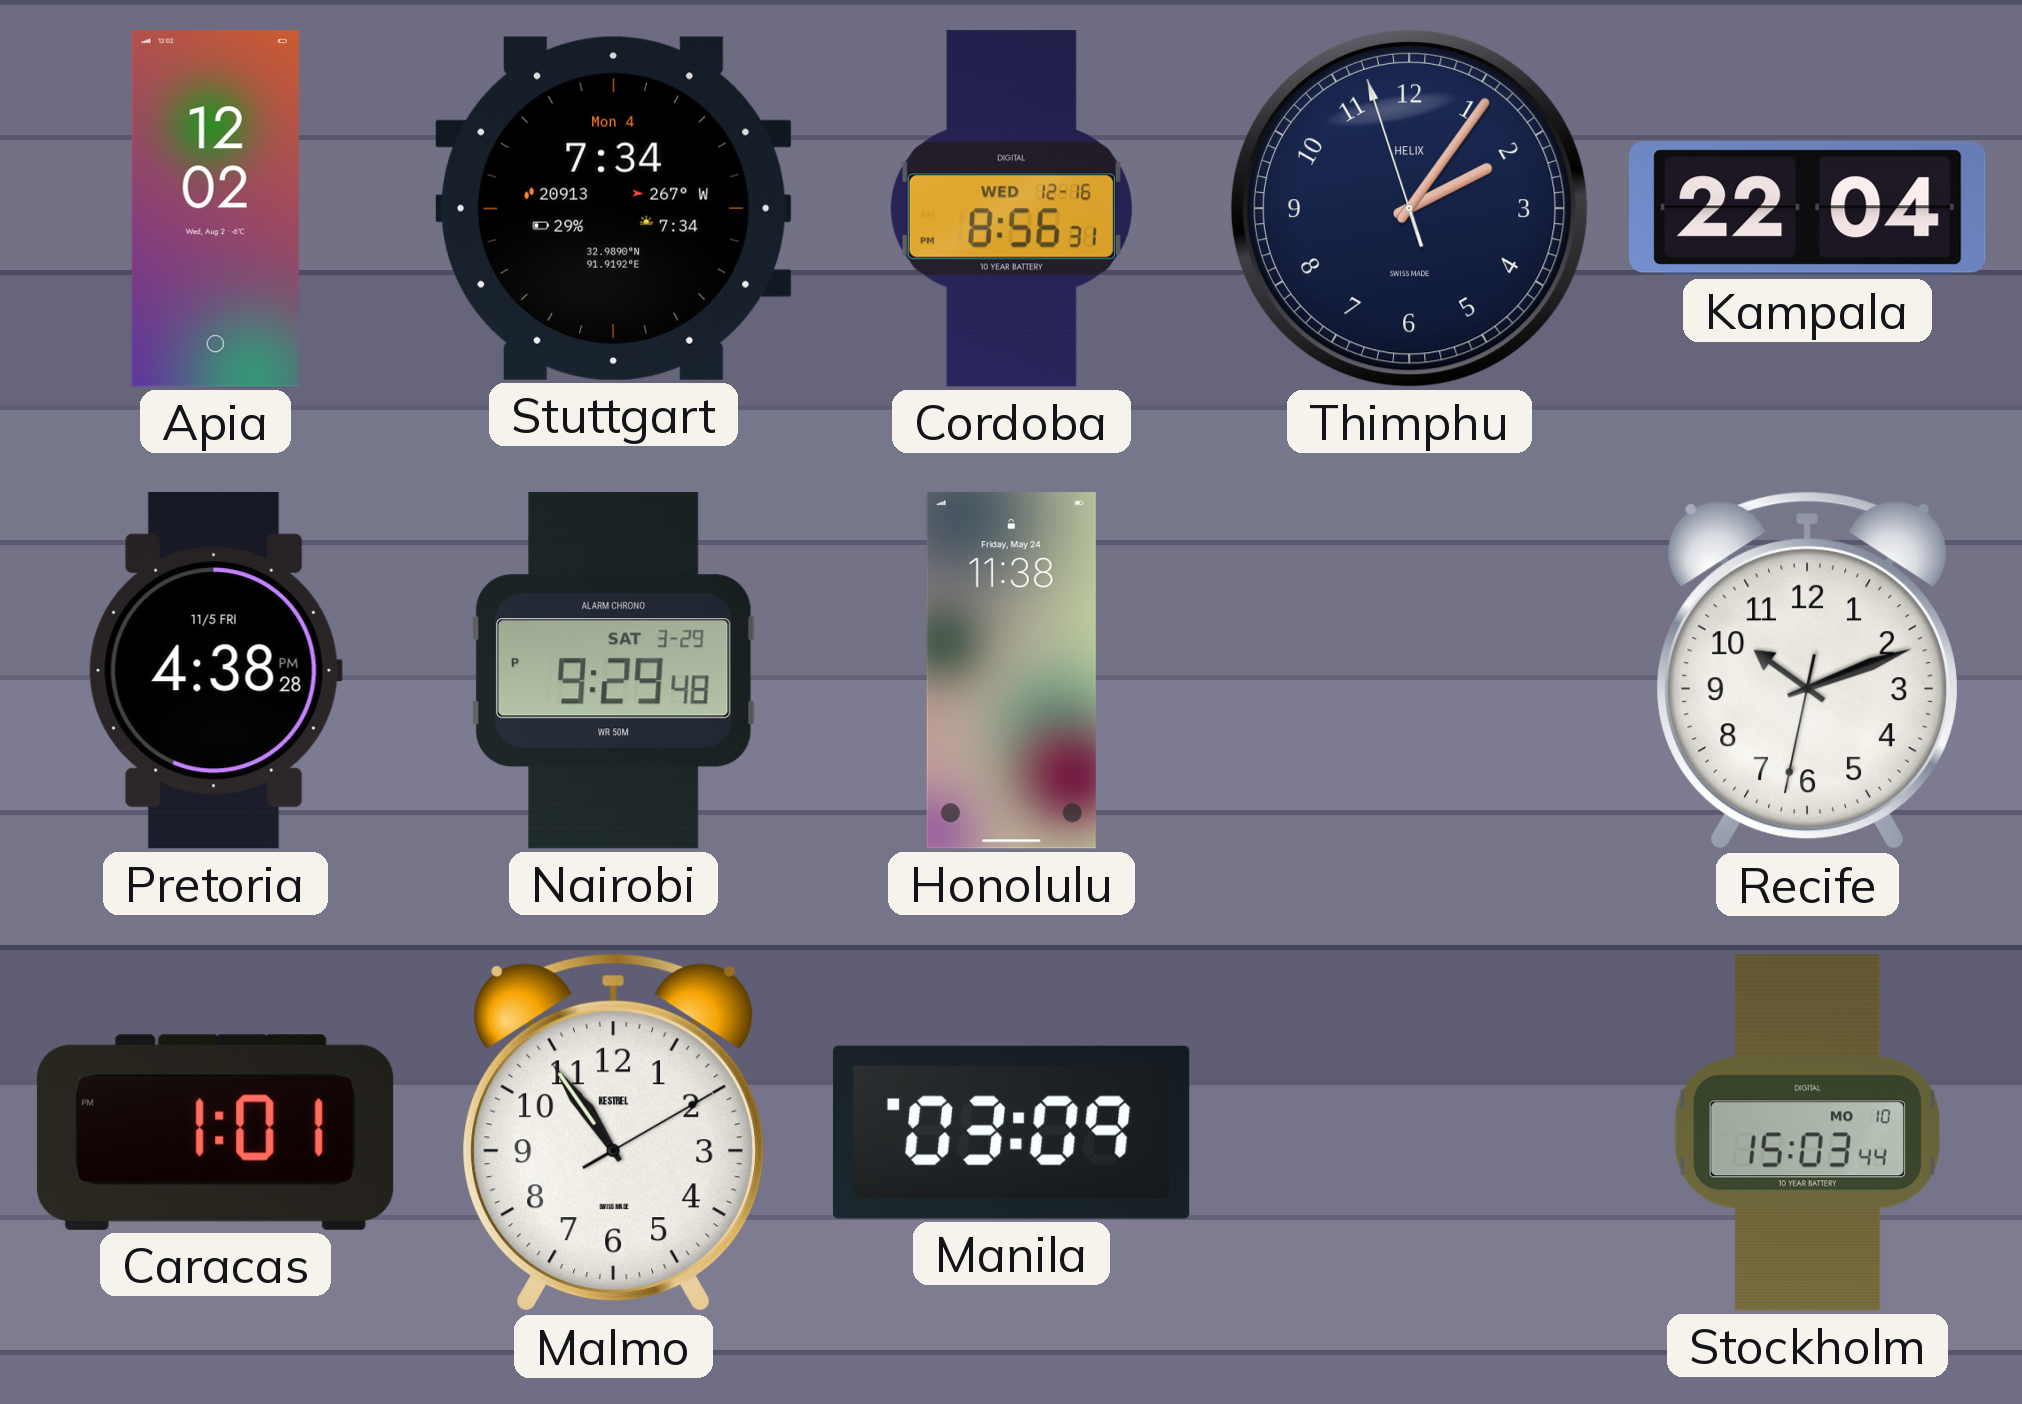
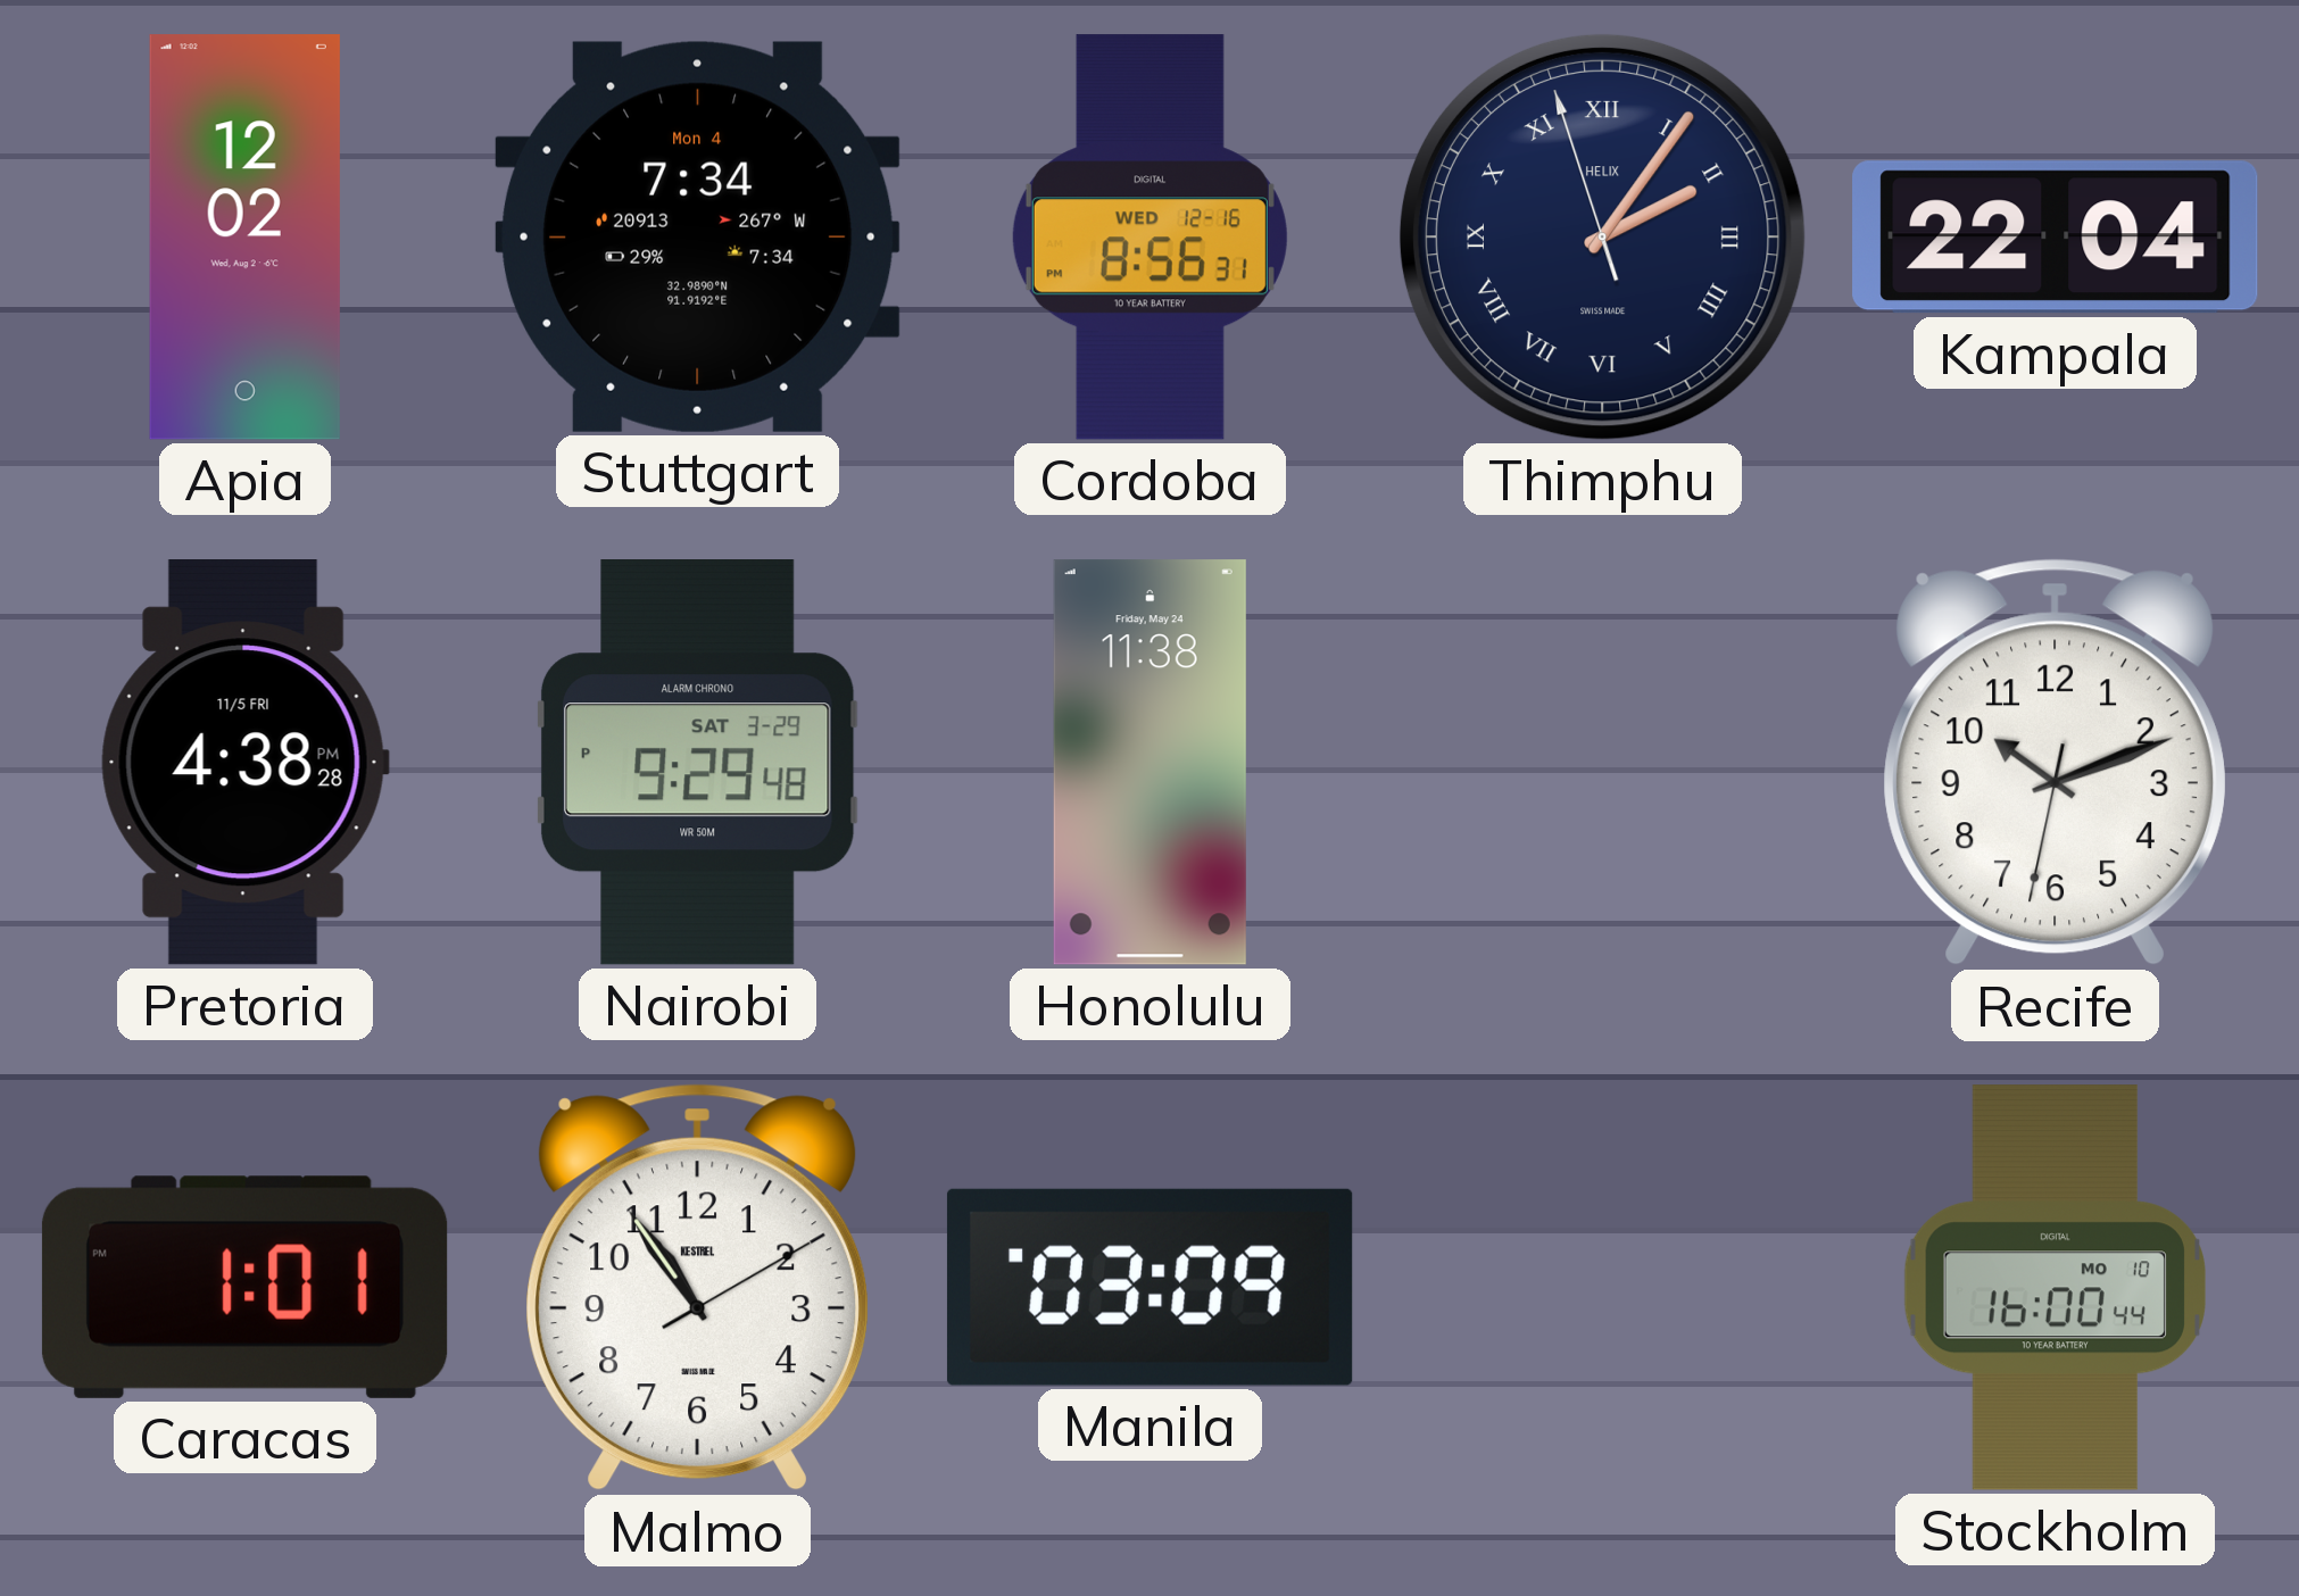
Thimphu numerals: Arabic -> Roman (1602, 236)
Stockholm: 15:03 -> 16:00 (2055, 1288)
